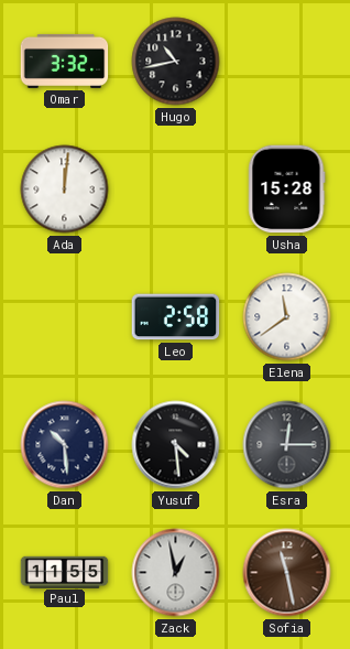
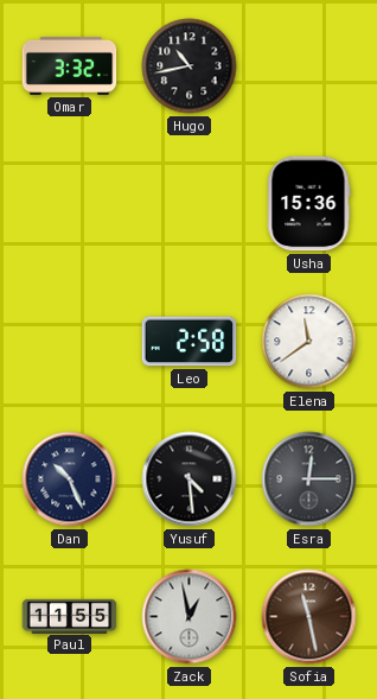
Ada: 12:01 -> none (65, 190)
Usha: 15:28 -> 15:36 (308, 204)
Dan: 10:29 -> 10:26 (70, 479)
